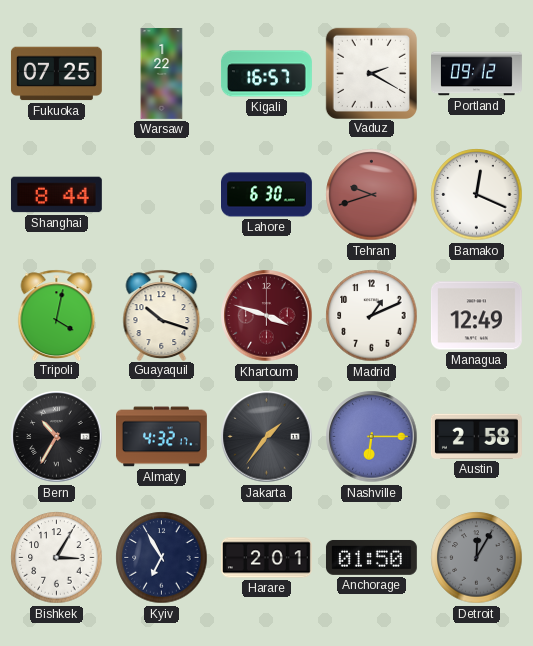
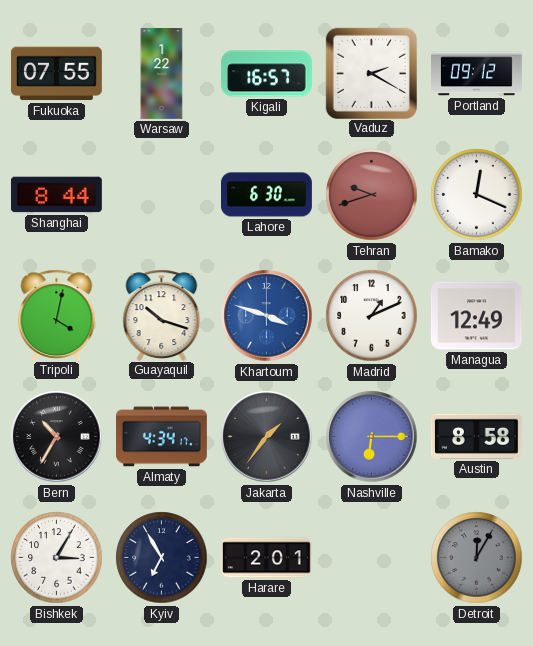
Fukuoka: 07:25 -> 07:55 (56, 74)
Khartoum dial: burgundy -> blue (267, 316)
Almaty: 4:32 -> 4:34 (162, 437)
Austin: 2:58 -> 8:58 (476, 436)
Anchorage: 01:50 -> none (371, 557)
